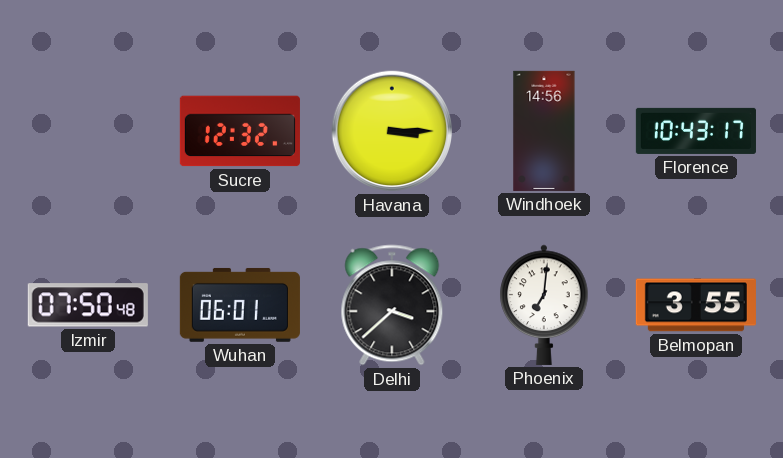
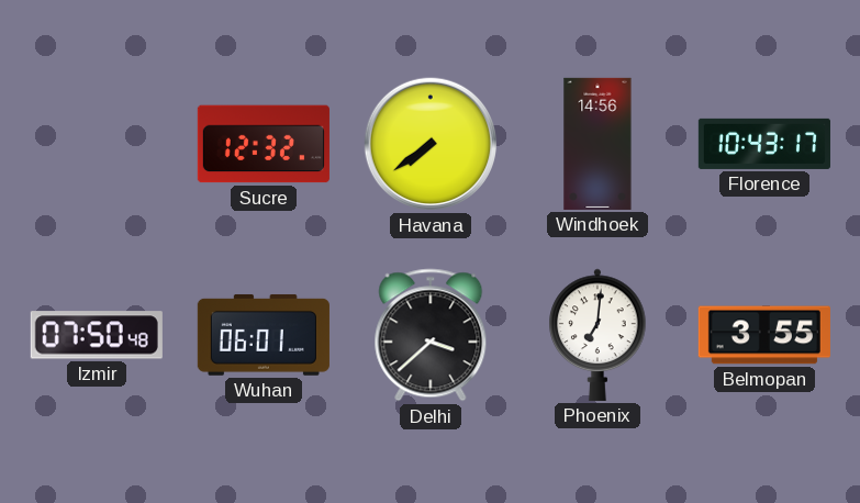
Havana: 3:15 -> 7:39 (431, 144)
